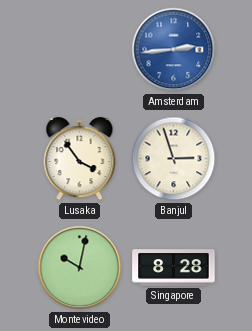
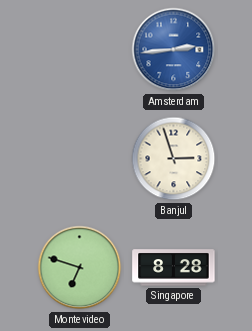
Lusaka: 3:54 -> none (80, 159)
Montevideo: 10:02 -> 6:48 (80, 268)
